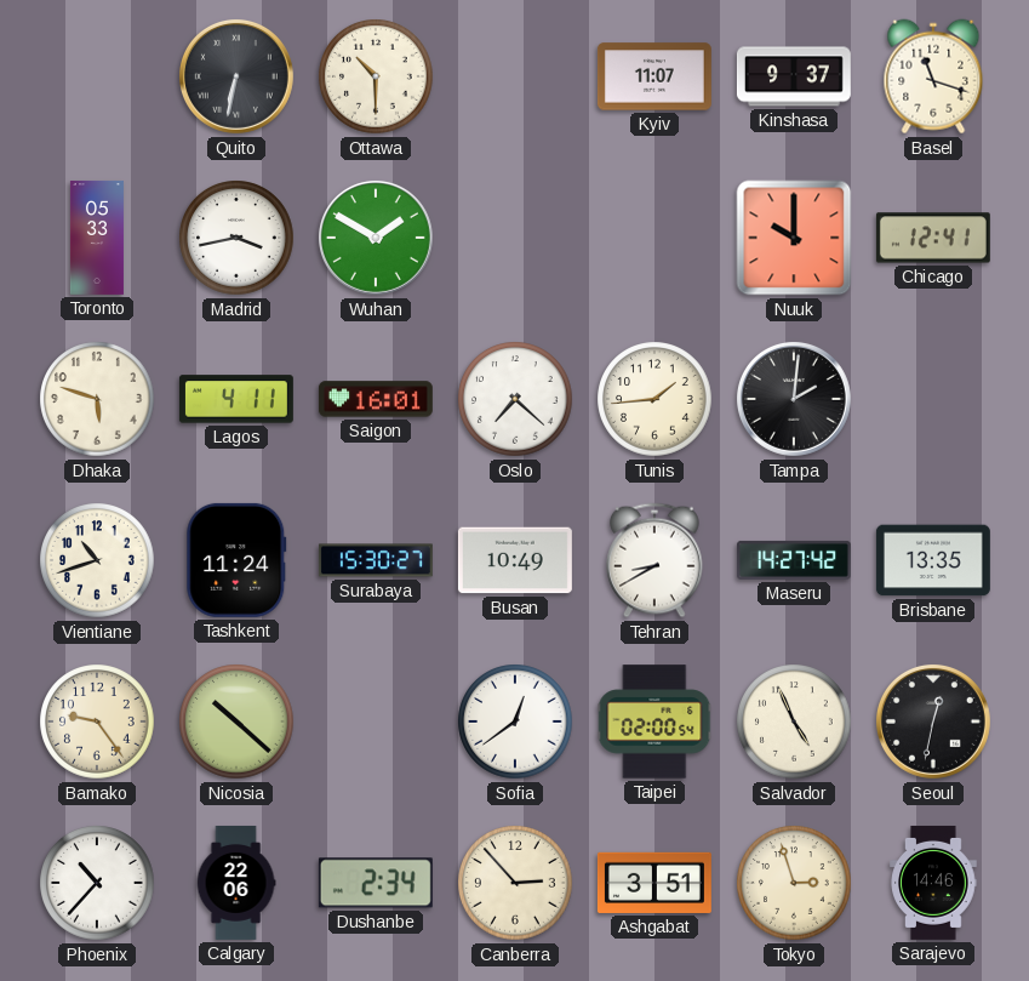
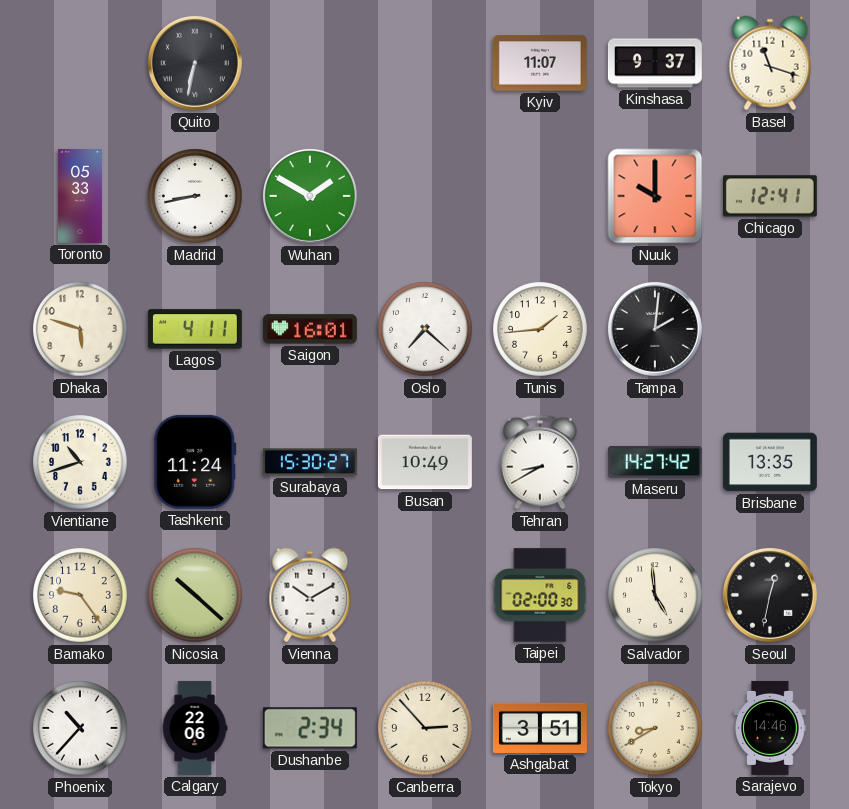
Ottawa: 10:30 -> none (376, 76)
Madrid: 3:43 -> 8:43 (195, 196)
Vienna: none -> 10:10 (310, 595)
Sofia: 12:39 -> none (515, 722)
Taipei: 02:00:54 -> 02:00:30 (540, 595)
Salvador: 4:56 -> 4:59 (655, 595)
Tokyo: 2:57 -> 8:40 (655, 728)
